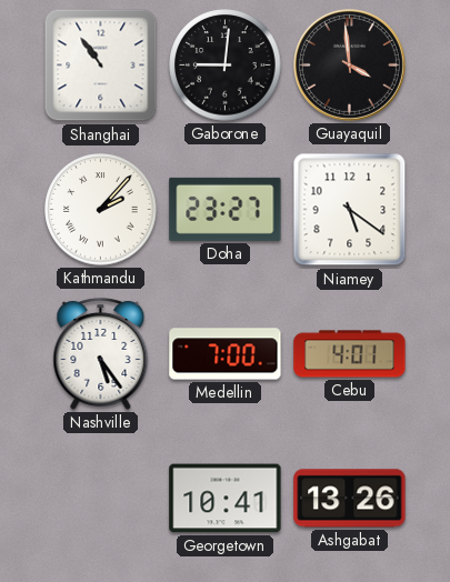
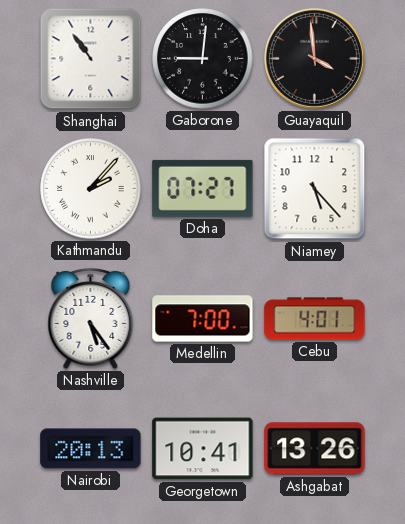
Doha: 23:27 -> 07:27 (203, 188)
Niamey: 5:21 -> 5:23 (315, 189)
Nairobi: none -> 20:13 (91, 449)
